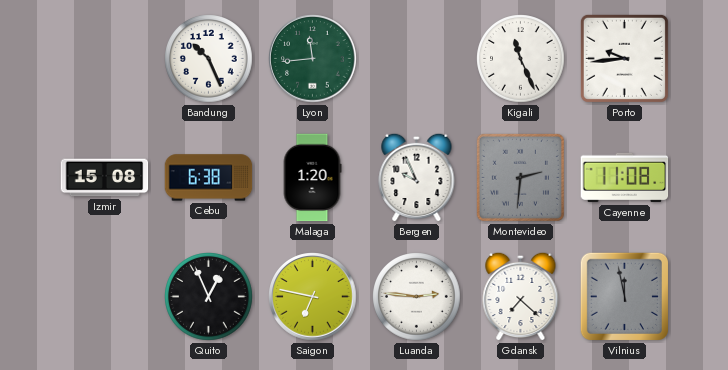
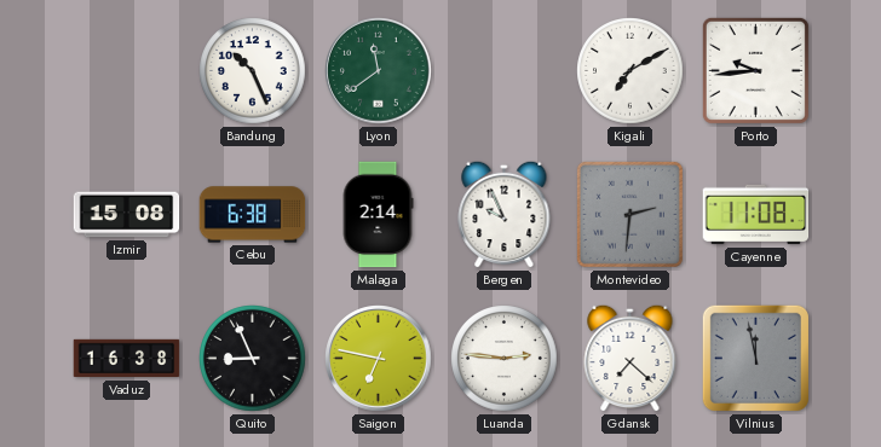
Lyon: 11:44 -> 11:39 (379, 71)
Kigali: 11:26 -> 7:10 (630, 71)
Malaga: 1:20 -> 2:14 (378, 215)
Vaduz: none -> 16:38 (127, 359)
Quito: 12:56 -> 8:56 (253, 359)
